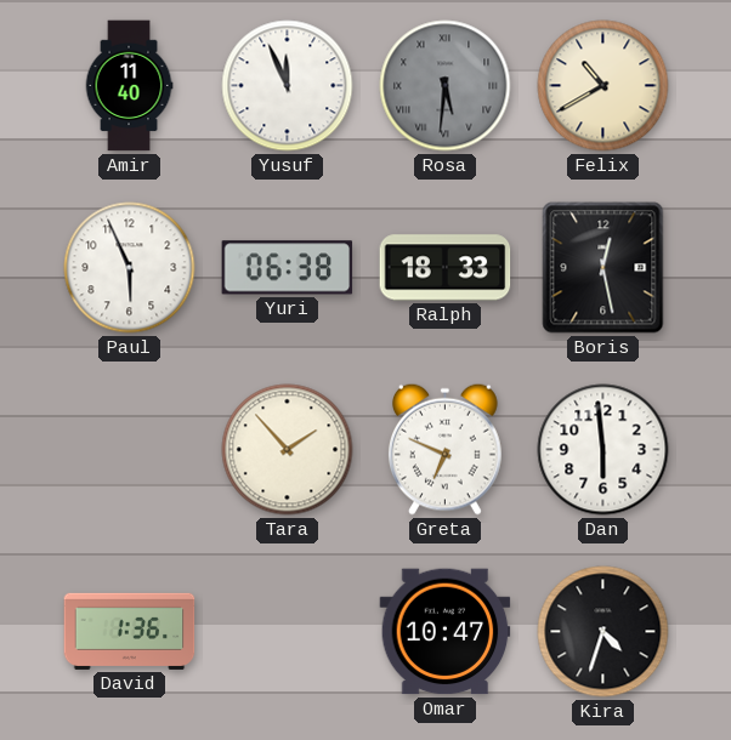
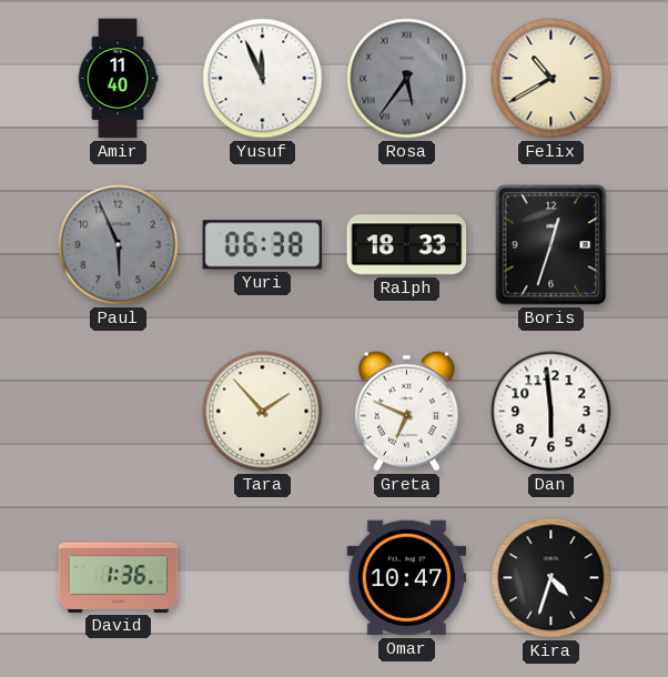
Rosa: 5:31 -> 5:36 (407, 79)
Paul dial: white -> grey (119, 245)
Boris: 12:28 -> 12:33 (551, 245)
